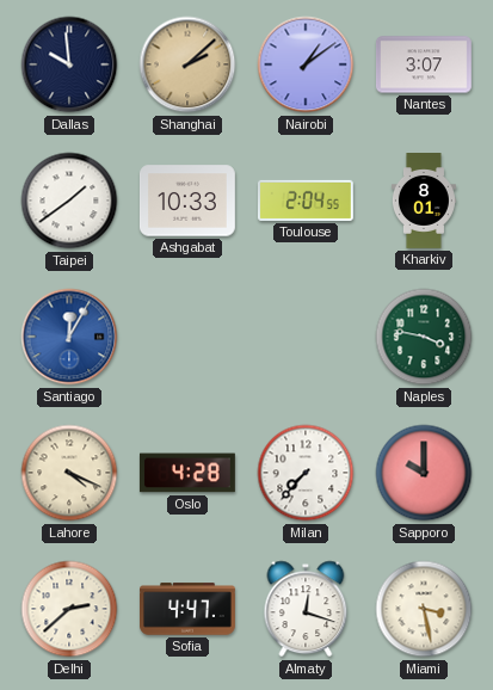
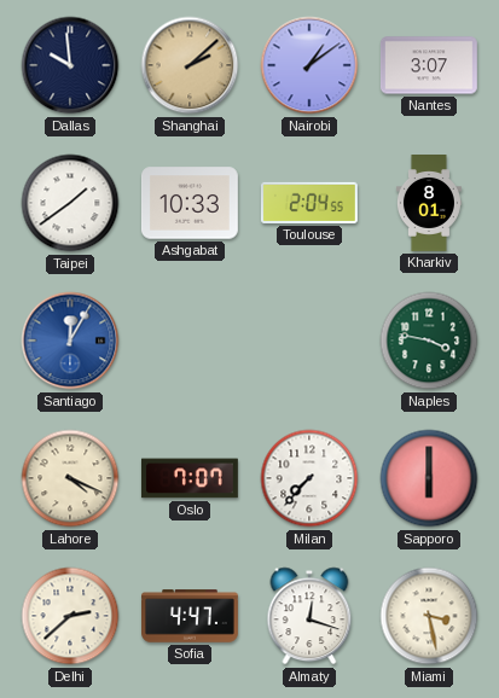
Oslo: 4:28 -> 7:07 (190, 478)
Sapporo: 10:00 -> 6:00 (429, 478)
